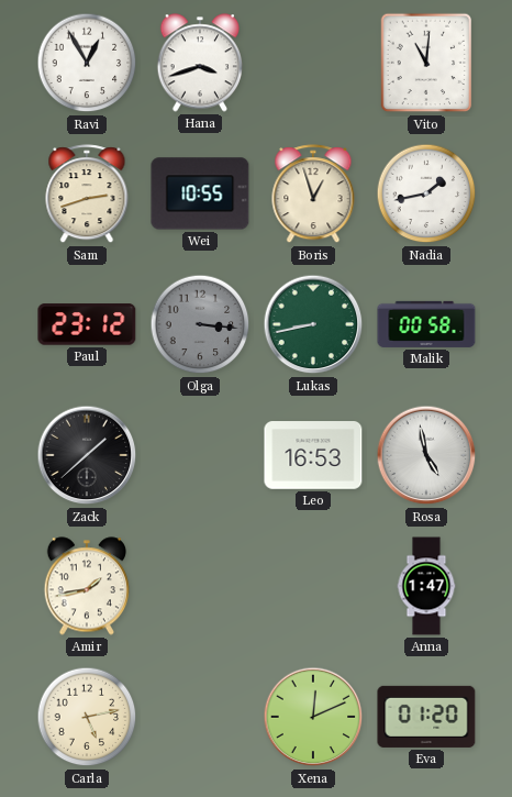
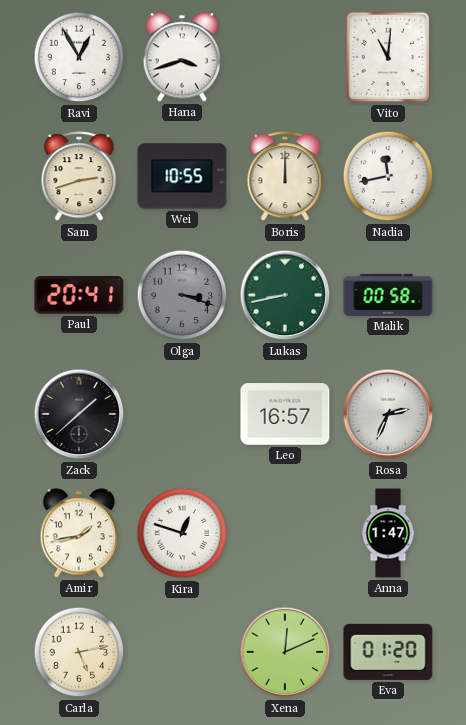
Boris: 12:57 -> 12:00 (285, 177)
Nadia: 1:43 -> 11:43 (388, 176)
Paul: 23:12 -> 20:41 (79, 295)
Olga: 3:16 -> 3:18 (182, 295)
Leo: 16:53 -> 16:57 (285, 414)
Rosa: 4:58 -> 2:34 (388, 414)
Kira: none -> 12:48 (182, 533)
